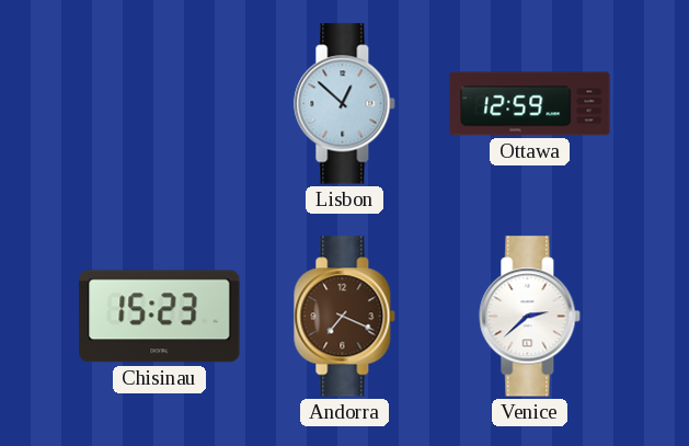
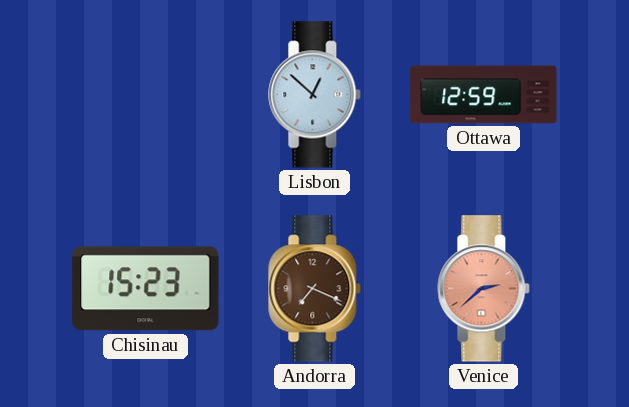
Venice dial: white -> salmon (484, 289)
